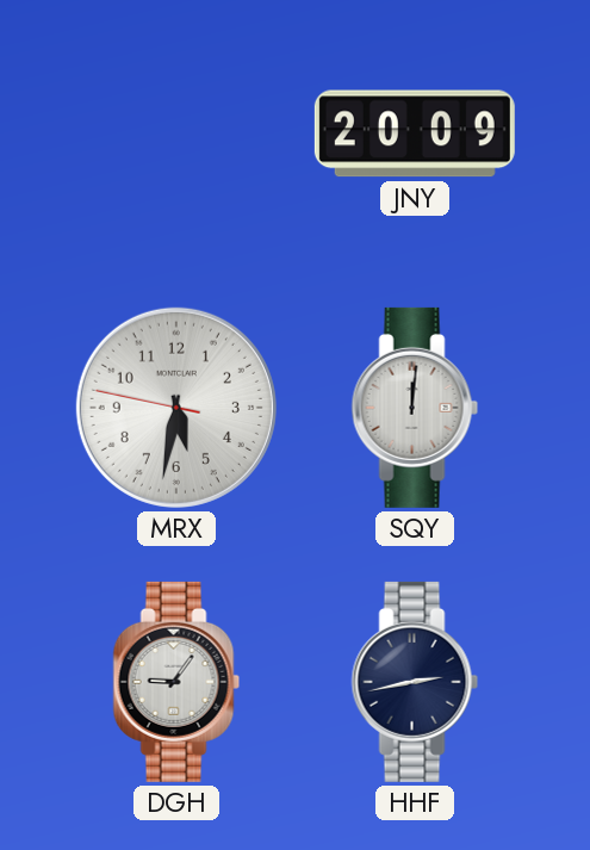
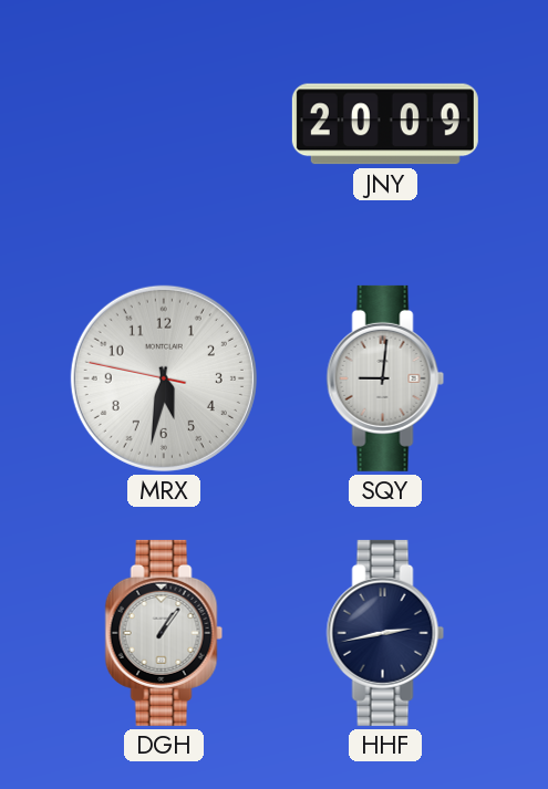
SQY: 12:01 -> 9:01 (385, 378)
DGH: 9:06 -> 1:06 (164, 633)
